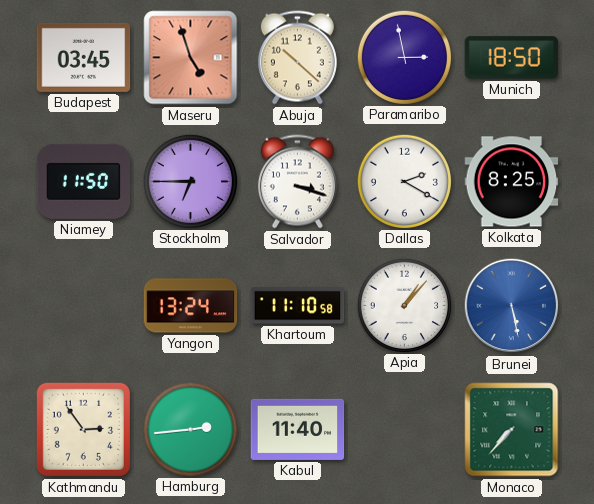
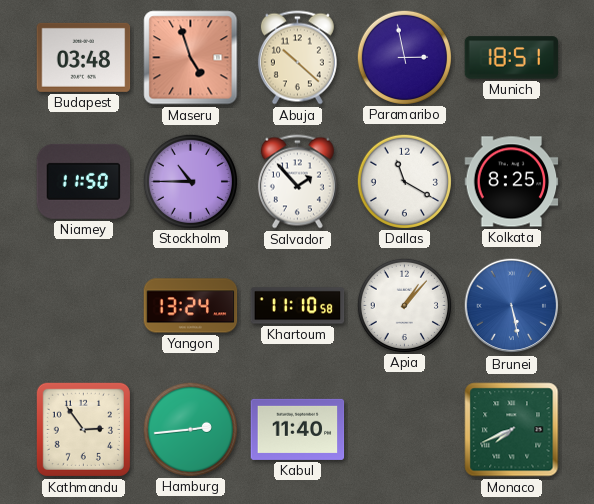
Budapest: 03:45 -> 03:48 (84, 57)
Munich: 18:50 -> 18:51 (512, 58)
Stockholm: 6:45 -> 10:45 (190, 181)
Salvador: 3:18 -> 1:53 (297, 182)
Dallas: 2:20 -> 11:20 (404, 181)
Monaco: 7:37 -> 7:41 (512, 430)
